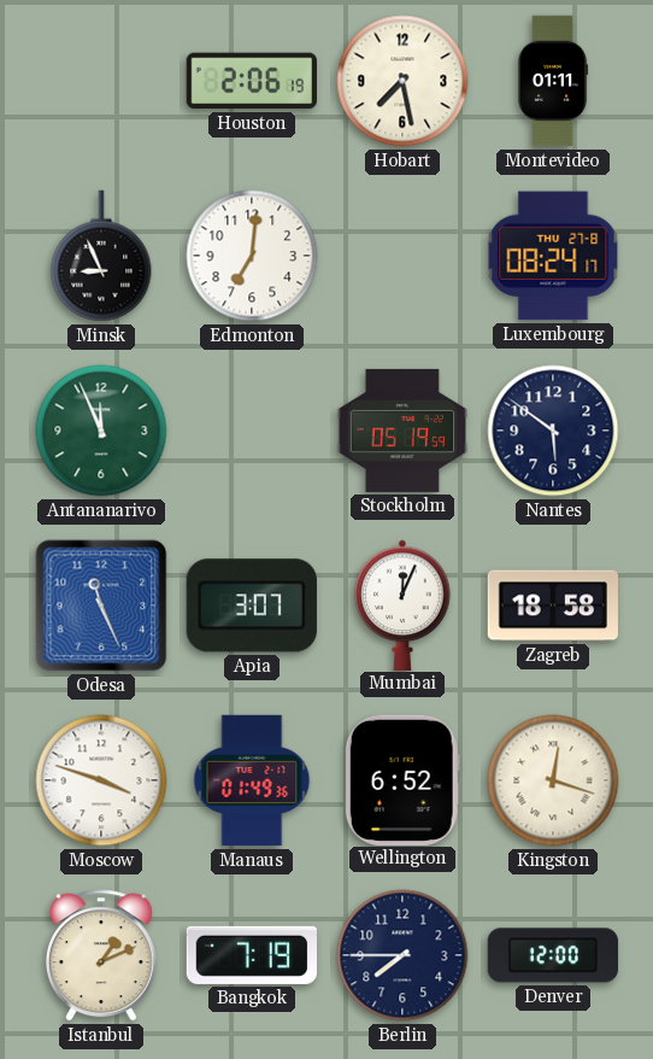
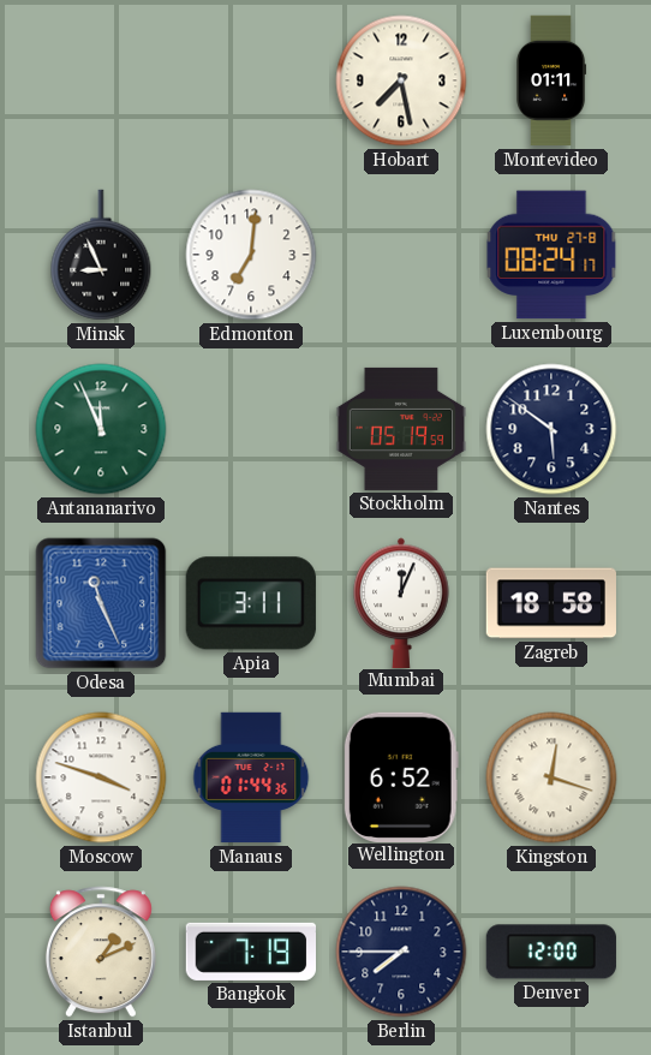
Houston: 2:06 -> none (252, 81)
Apia: 3:07 -> 3:11 (251, 603)
Manaus: 01:49 -> 01:44 (251, 777)
